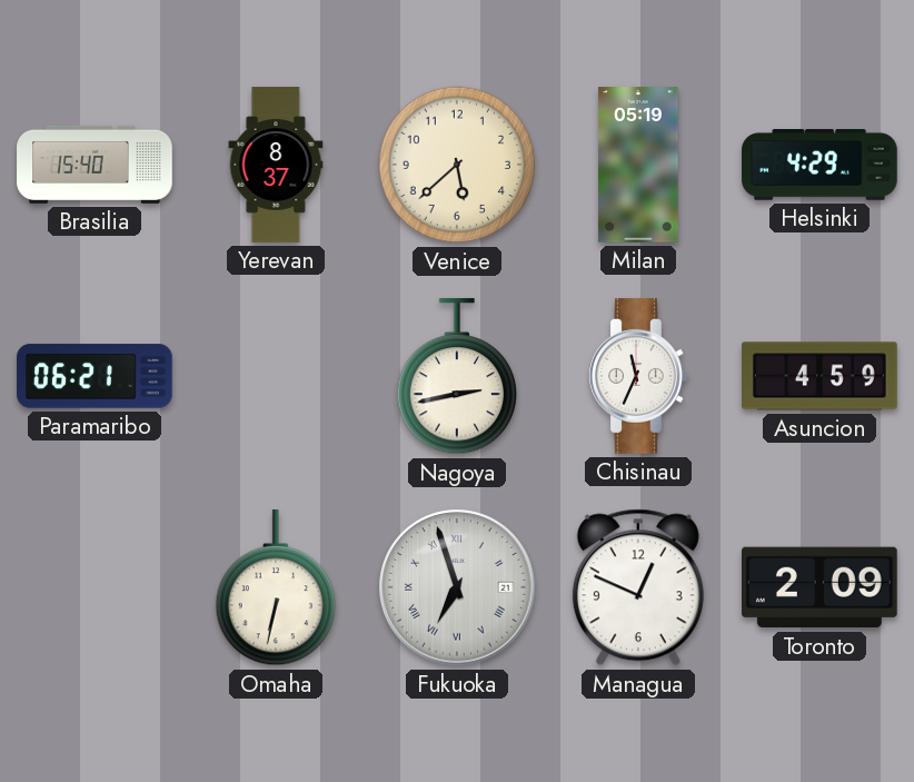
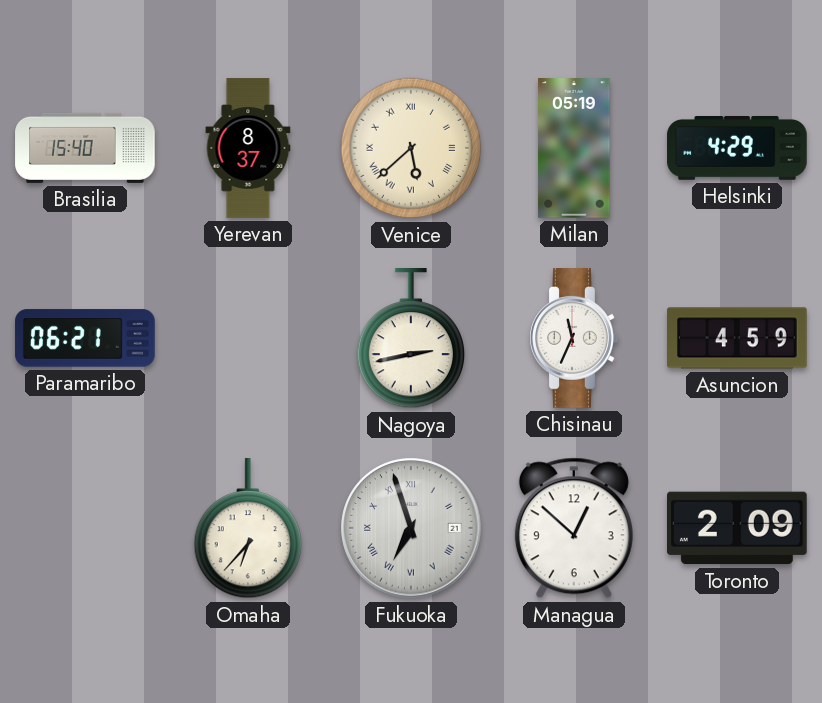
Venice numerals: Arabic -> Roman (411, 148)
Omaha: 6:32 -> 6:37 (247, 529)
Managua: 12:49 -> 12:52 (574, 528)
